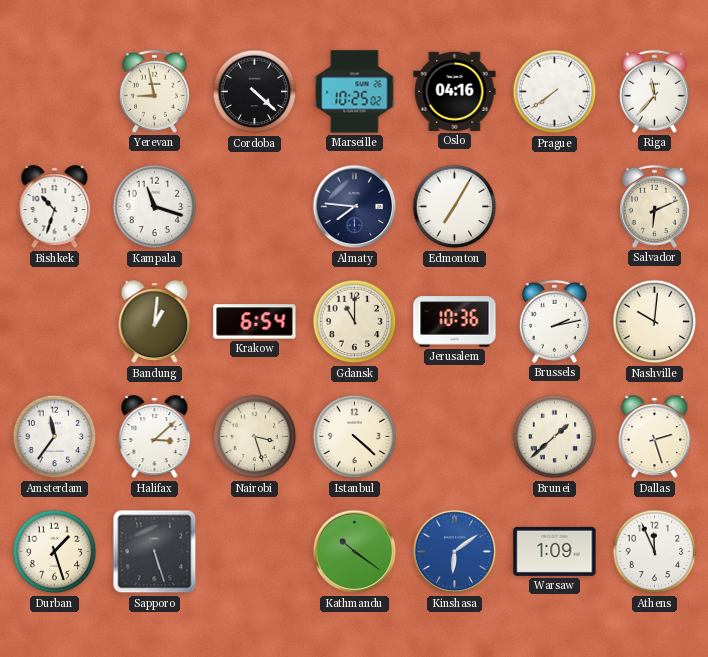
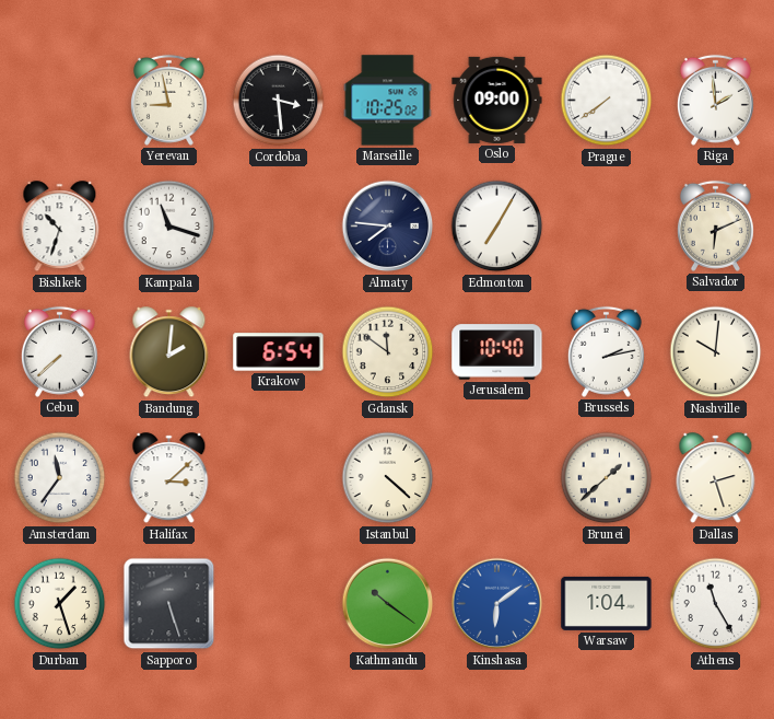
Cordoba: 4:22 -> 3:29 (279, 101)
Oslo: 04:16 -> 09:00 (497, 100)
Riga: 11:37 -> 1:59 (715, 100)
Cebu: none -> 7:38 (59, 351)
Bandung: 1:01 -> 2:01 (169, 352)
Gdansk: 11:00 -> 11:51 (388, 352)
Jerusalem: 10:36 -> 10:40 (497, 352)
Nairobi: 3:27 -> none (255, 437)
Warsaw: 1:09 -> 1:04 (607, 603)
Athens: 11:56 -> 11:25 (716, 604)
